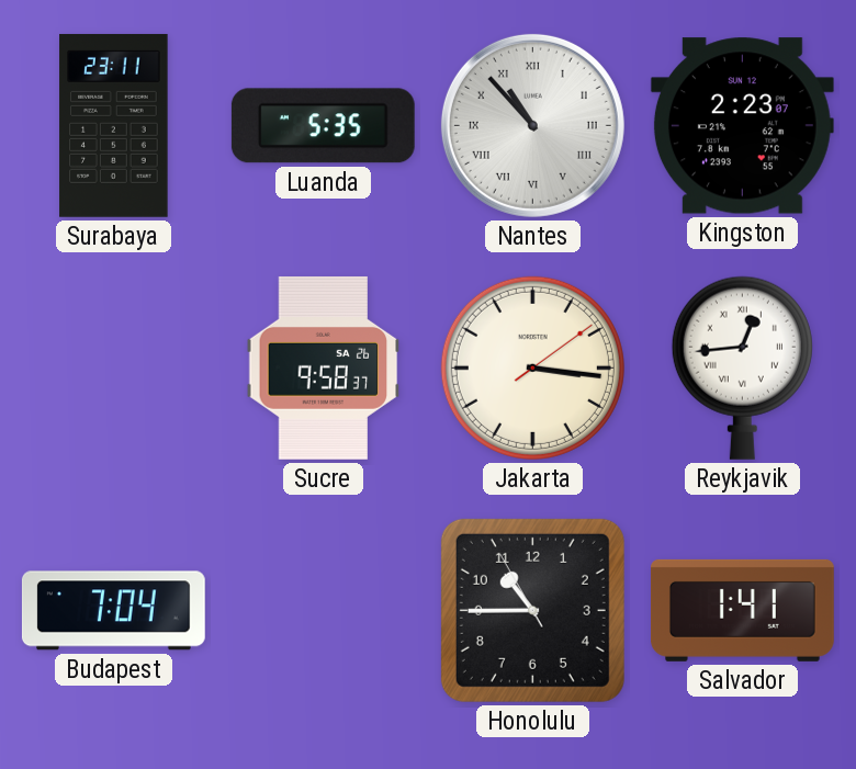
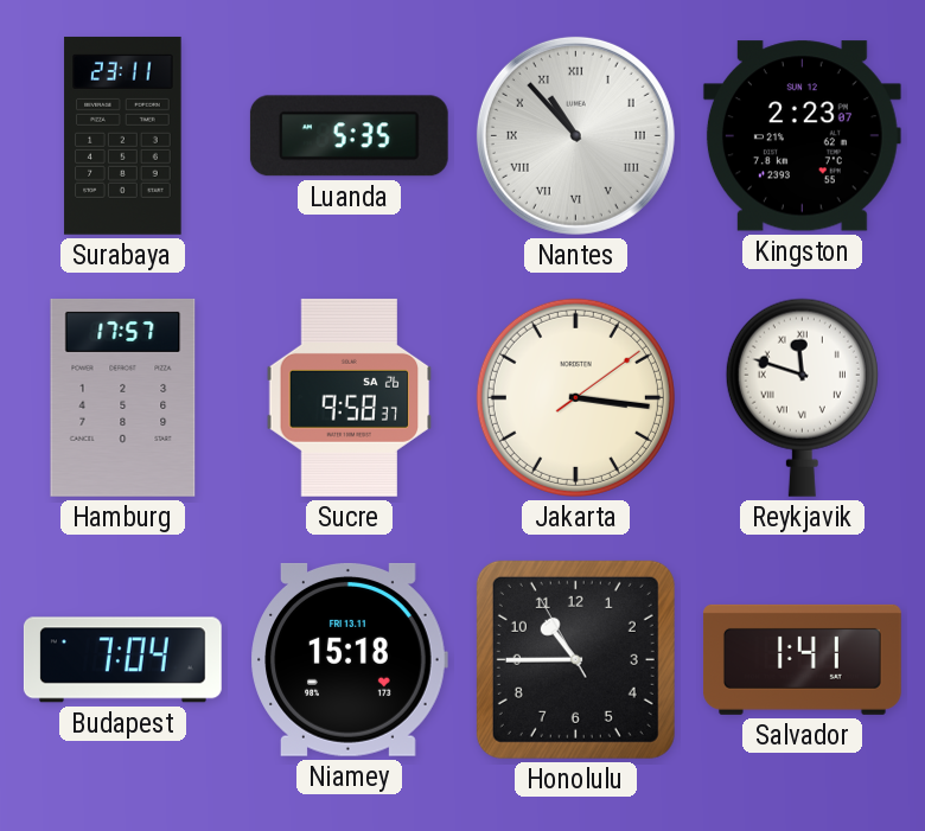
Hamburg: none -> 17:57 (123, 397)
Reykjavik: 12:44 -> 11:48 (802, 397)
Niamey: none -> 15:18 (349, 659)
